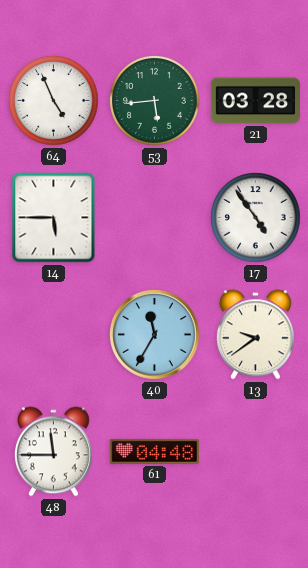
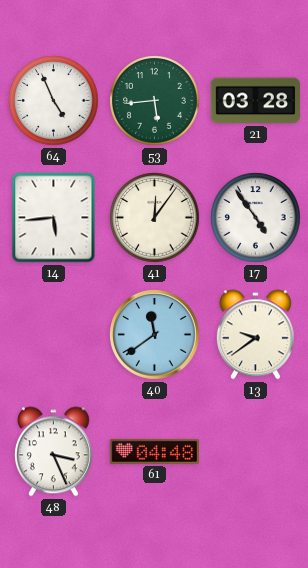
14: 5:45 -> 5:44 (54, 218)
41: none -> 12:06 (155, 218)
40: 11:35 -> 11:39 (155, 335)
48: 11:45 -> 3:26 (53, 452)
